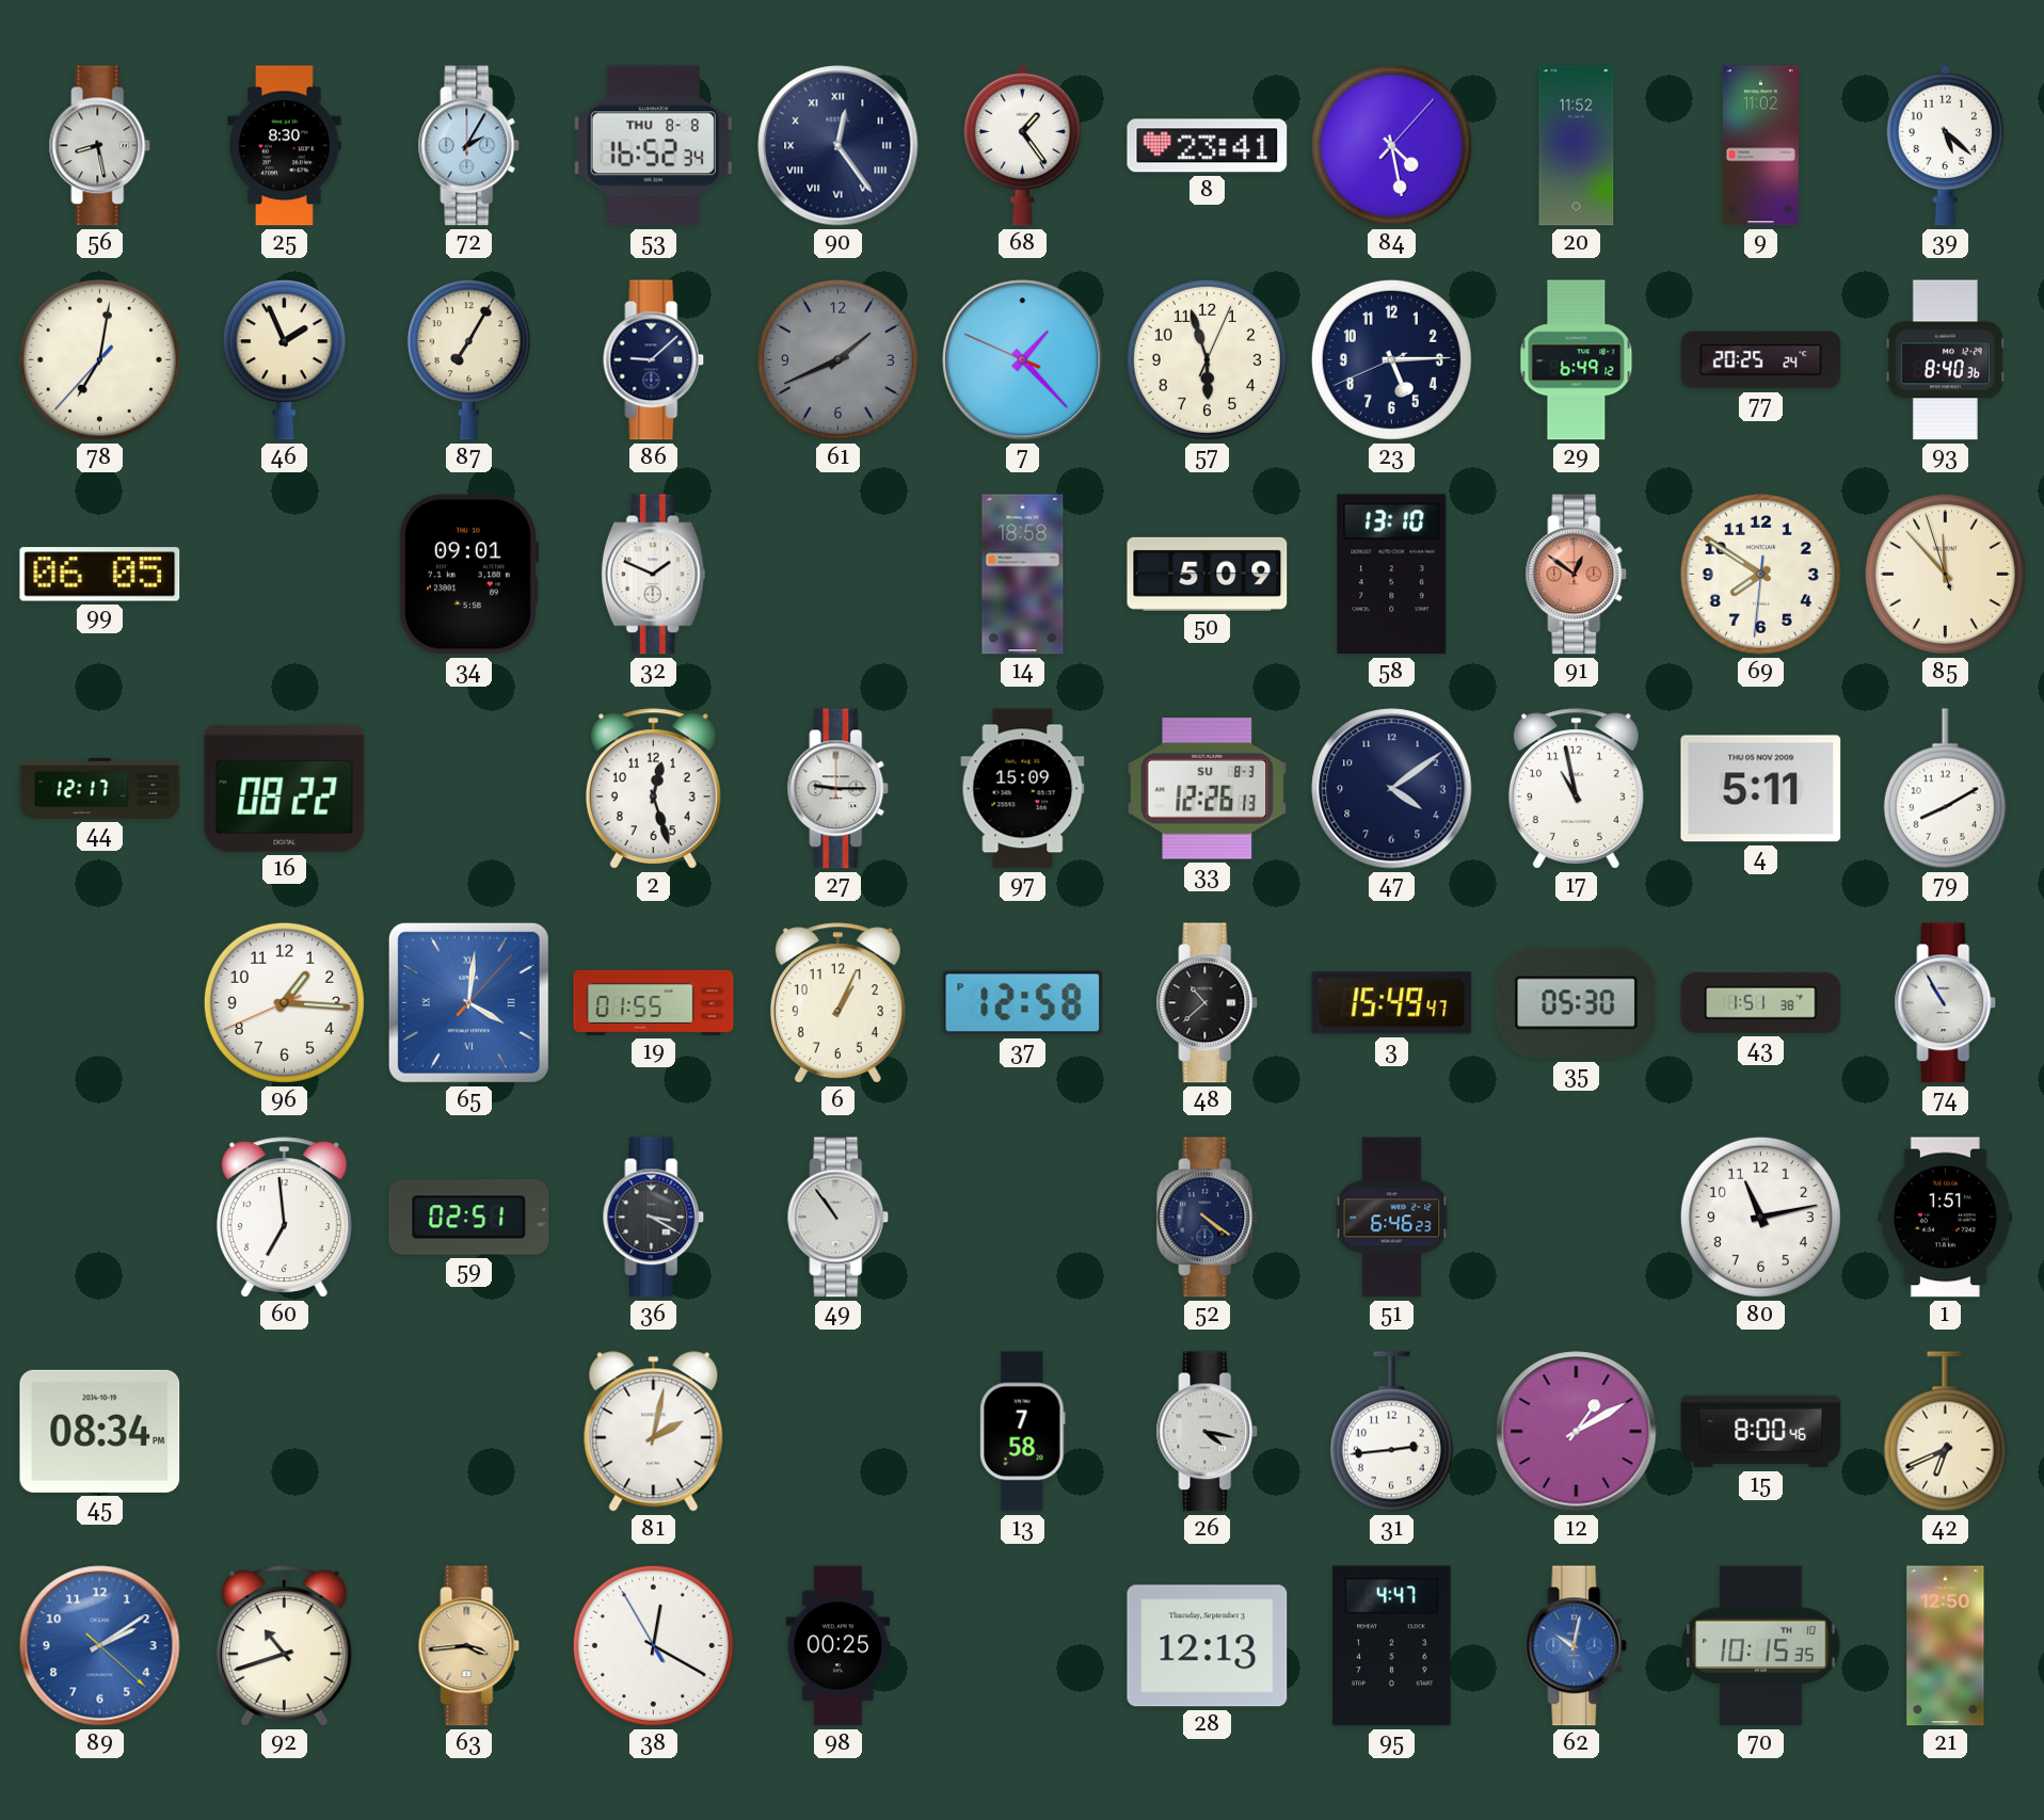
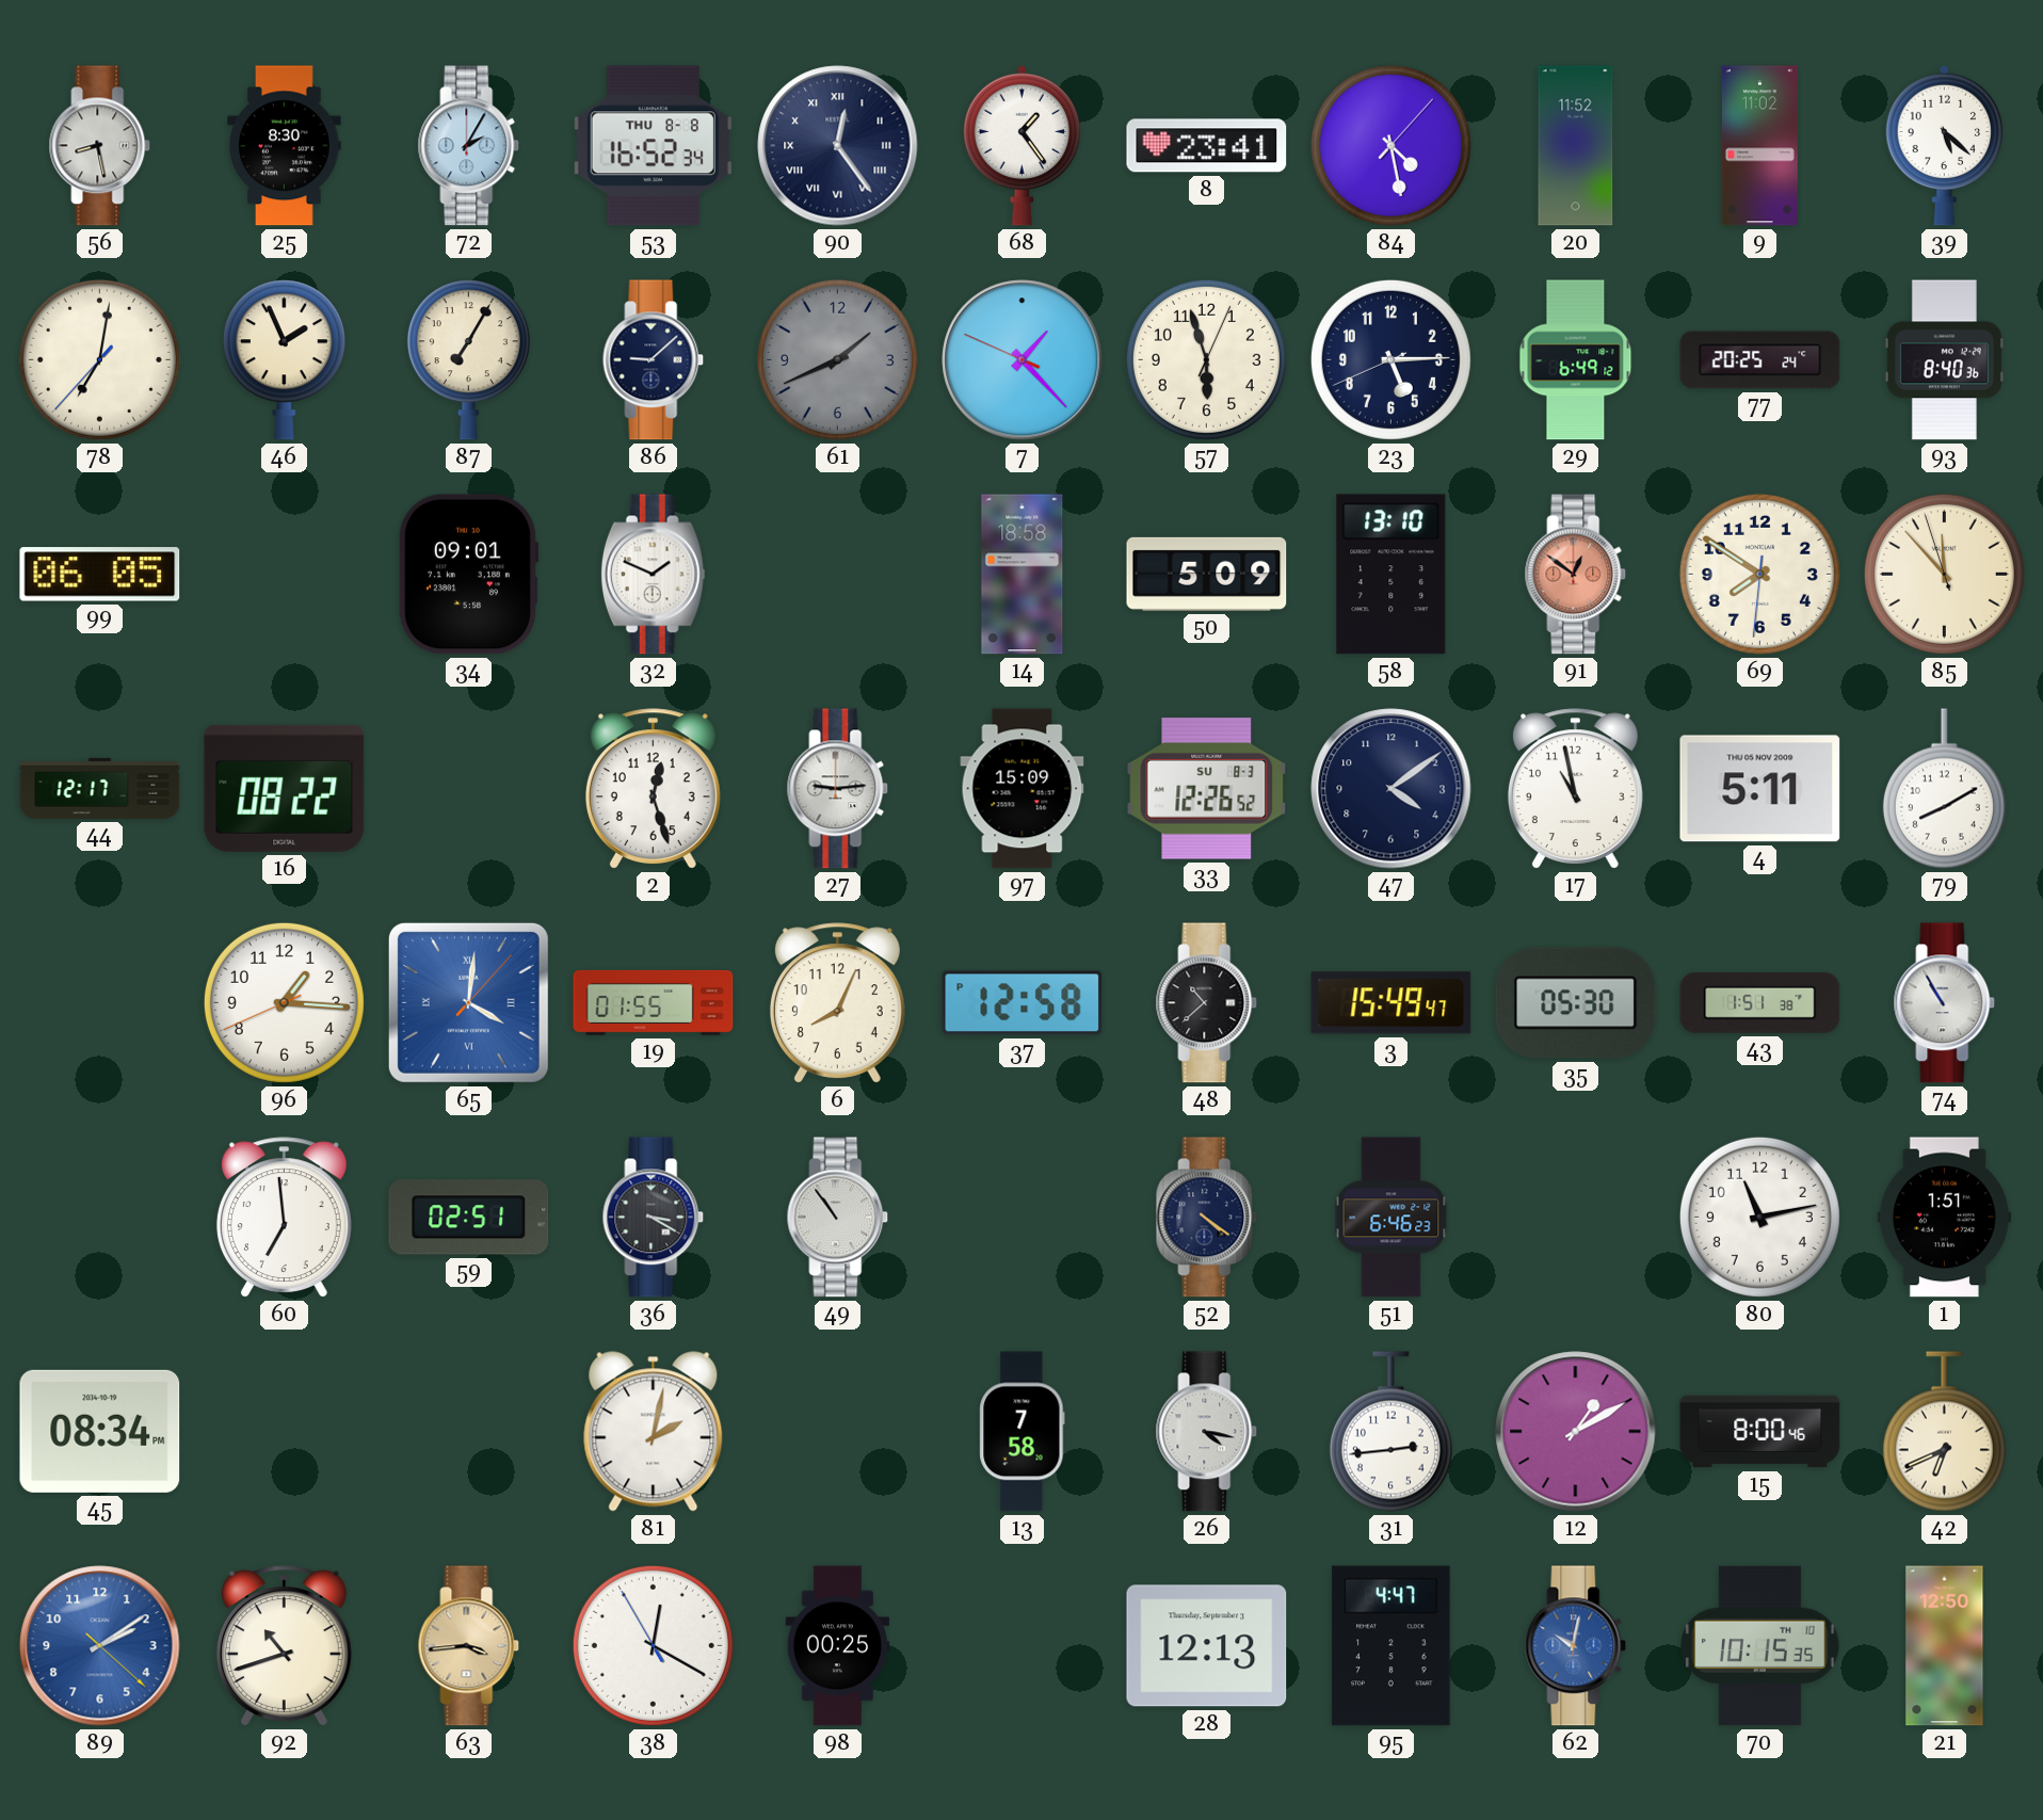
27: 9:15 -> 9:14 (838, 789)
33: 12:26:13 -> 12:26:52 (1207, 789)
6: 1:04 -> 8:04 (837, 1003)
